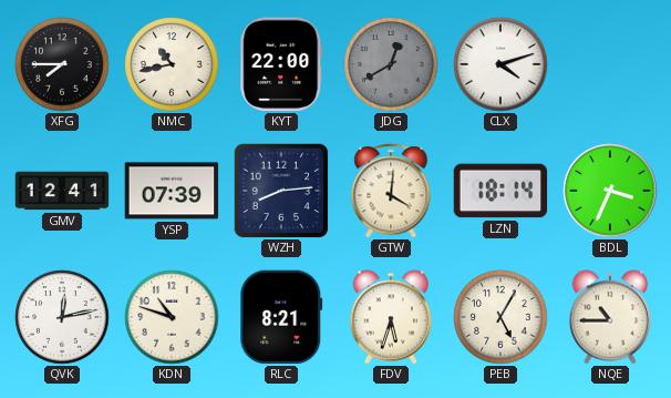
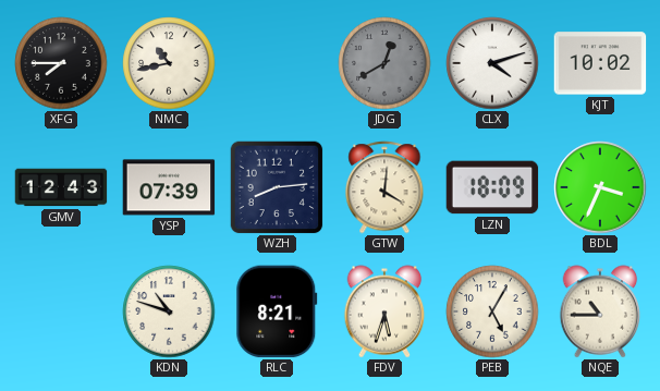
KYT: 22:00 -> none (281, 64)
KJT: none -> 10:02 (600, 63)
GMV: 12:41 -> 12:43 (61, 187)
LZN: 18:14 -> 18:09 (492, 187)
QVK: 12:13 -> none (62, 317)
